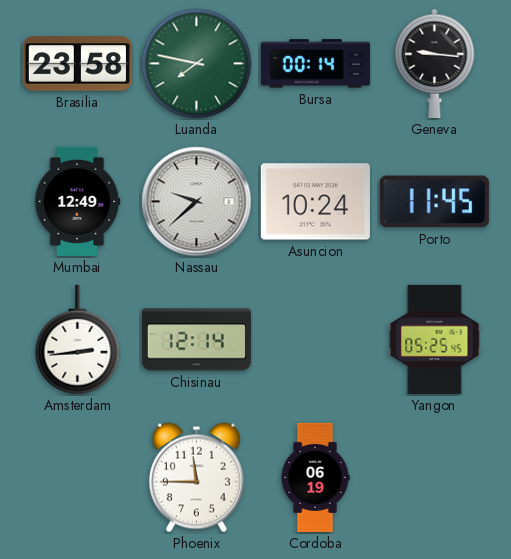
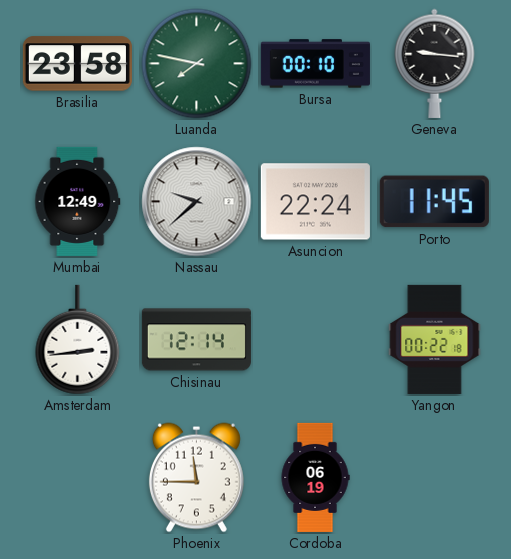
Bursa: 00:14 -> 00:10 (315, 64)
Asuncion: 10:24 -> 22:24 (315, 202)
Yangon: 05:25 -> 00:22 (435, 339)
